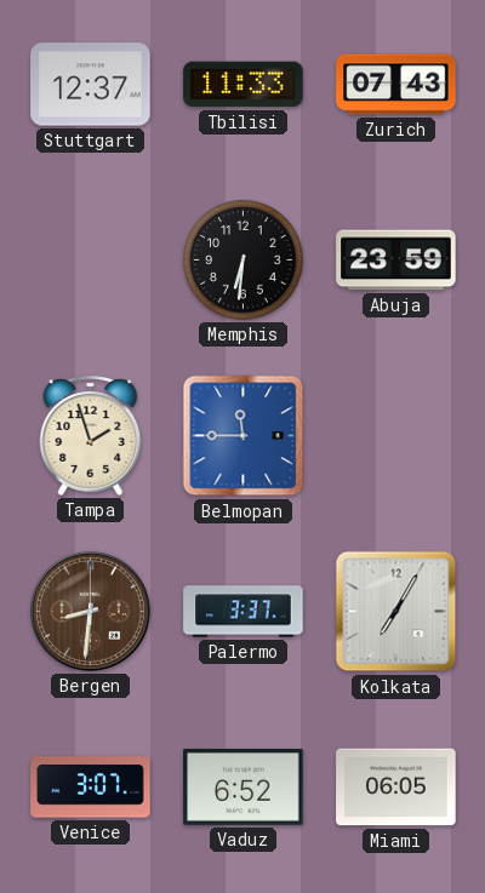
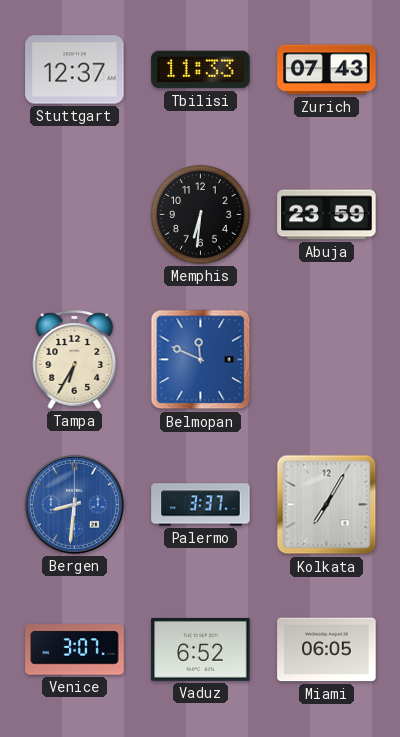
Tampa: 1:57 -> 6:35 (75, 359)
Belmopan: 11:45 -> 11:49 (201, 360)
Bergen dial: brown -> blue (74, 504)
